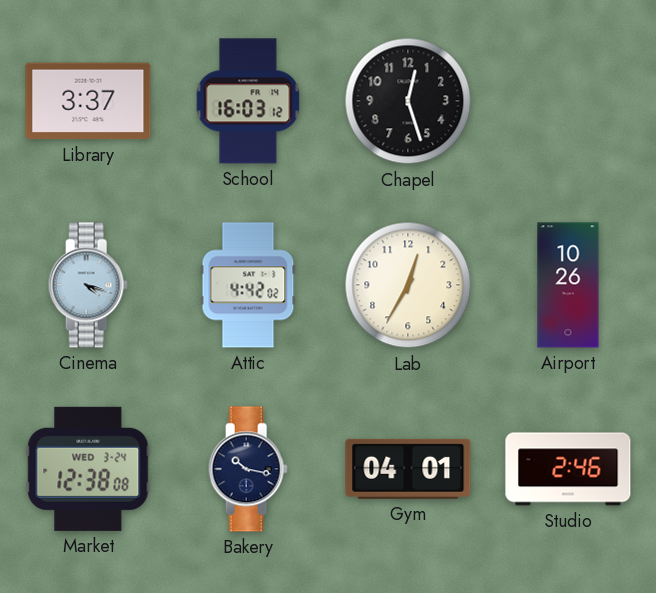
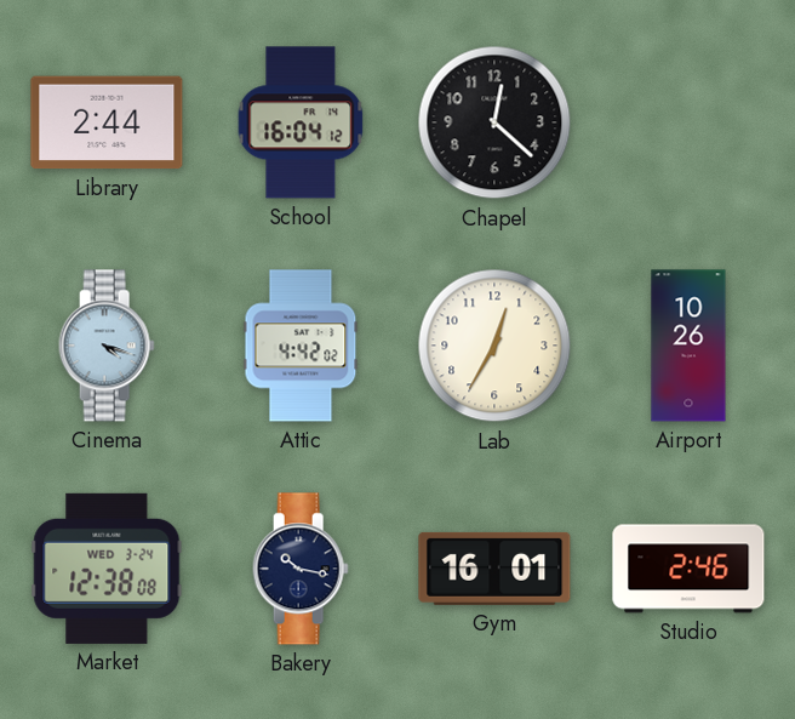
Library: 3:37 -> 2:44 (107, 122)
School: 16:03 -> 16:04 (301, 122)
Chapel: 12:27 -> 12:22 (494, 122)
Gym: 04:01 -> 16:01 (494, 569)
